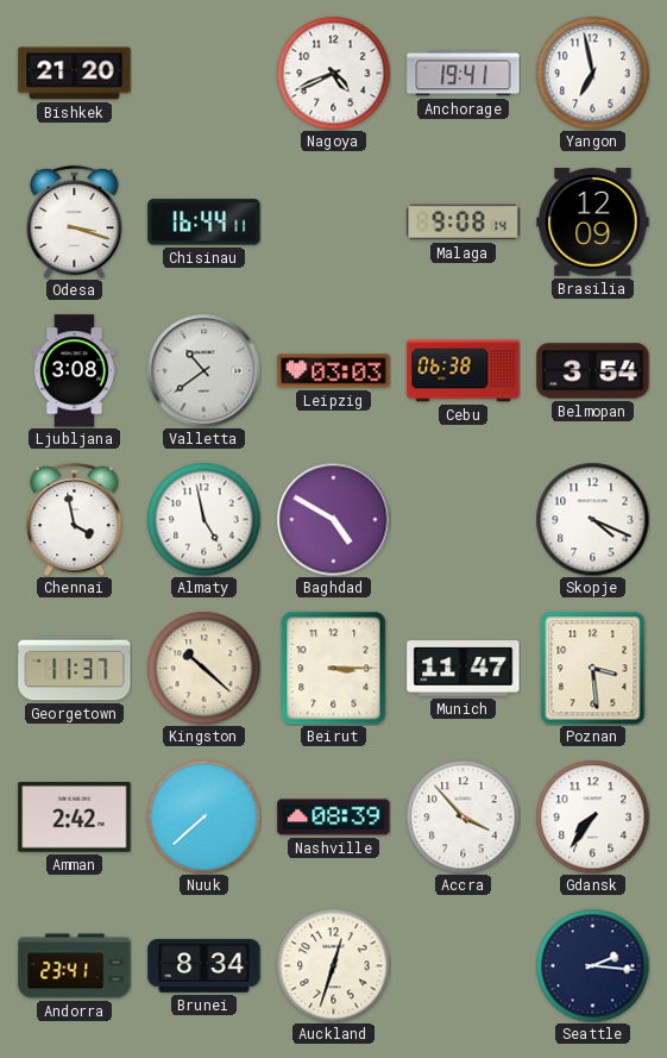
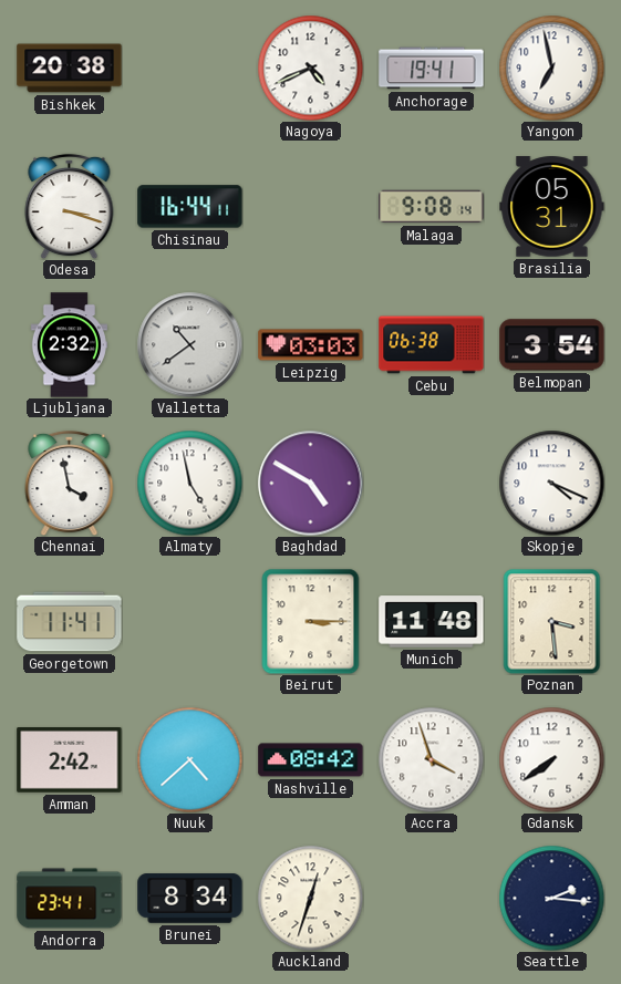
Bishkek: 21:20 -> 20:38 (70, 69)
Brasilia: 12:09 -> 05:31 (552, 207)
Ljubljana: 3:08 -> 2:32 (69, 345)
Georgetown: 11:37 -> 11:41 (70, 622)
Kingston: 10:22 -> none (203, 668)
Munich: 11:47 -> 11:48 (432, 622)
Nuuk: 7:38 -> 4:38 (189, 759)
Nashville: 08:39 -> 08:42 (311, 760)
Accra: 3:53 -> 3:57 (431, 759)
Gdansk: 7:36 -> 7:39 (551, 759)
